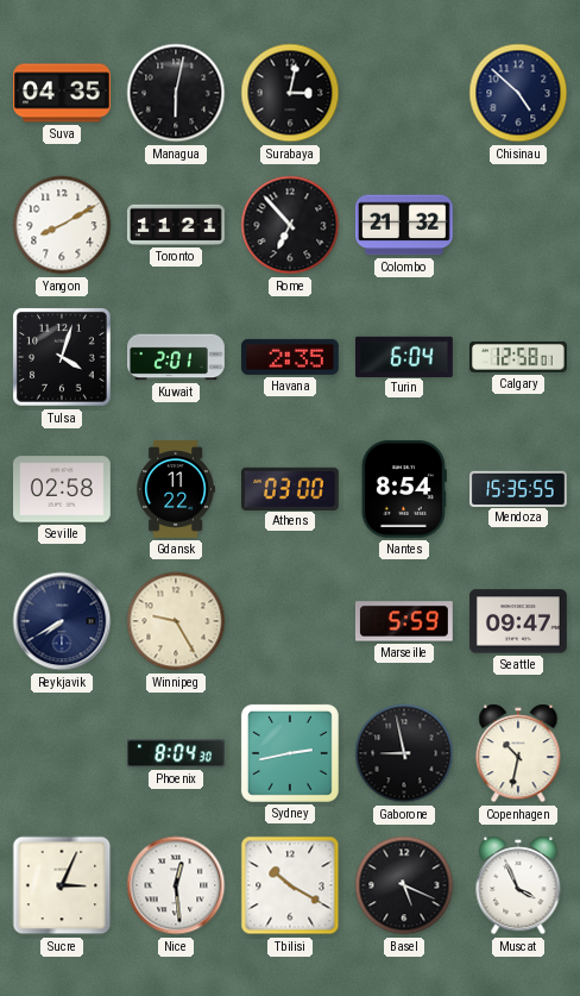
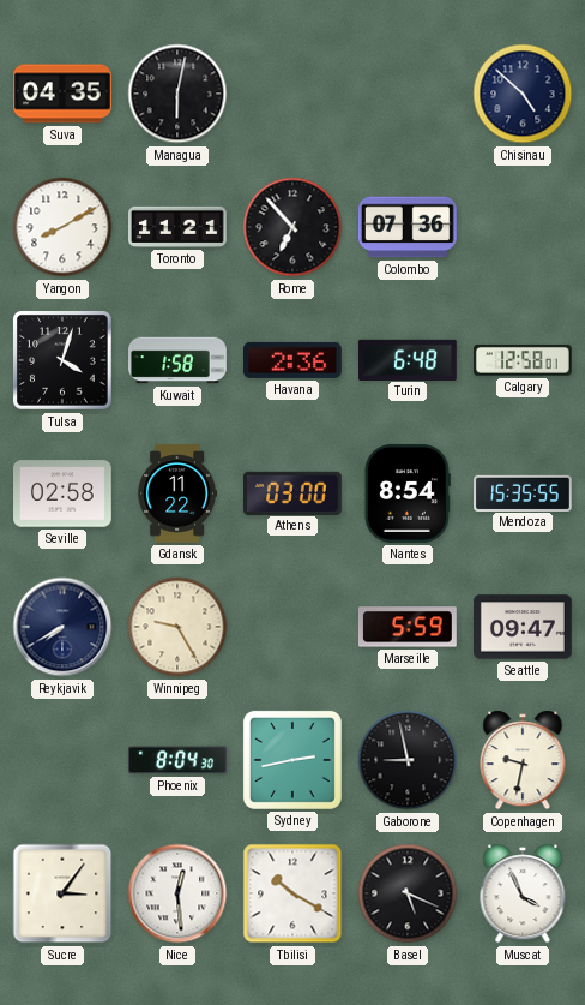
Surabaya: 3:02 -> none (290, 93)
Colombo: 21:32 -> 07:36 (408, 227)
Kuwait: 2:01 -> 1:58 (177, 360)
Havana: 2:35 -> 2:36 (292, 360)
Turin: 6:04 -> 6:48 (409, 359)
Copenhagen: 10:32 -> 9:32 (523, 760)
Sucre: 3:04 -> 3:06 (62, 893)
